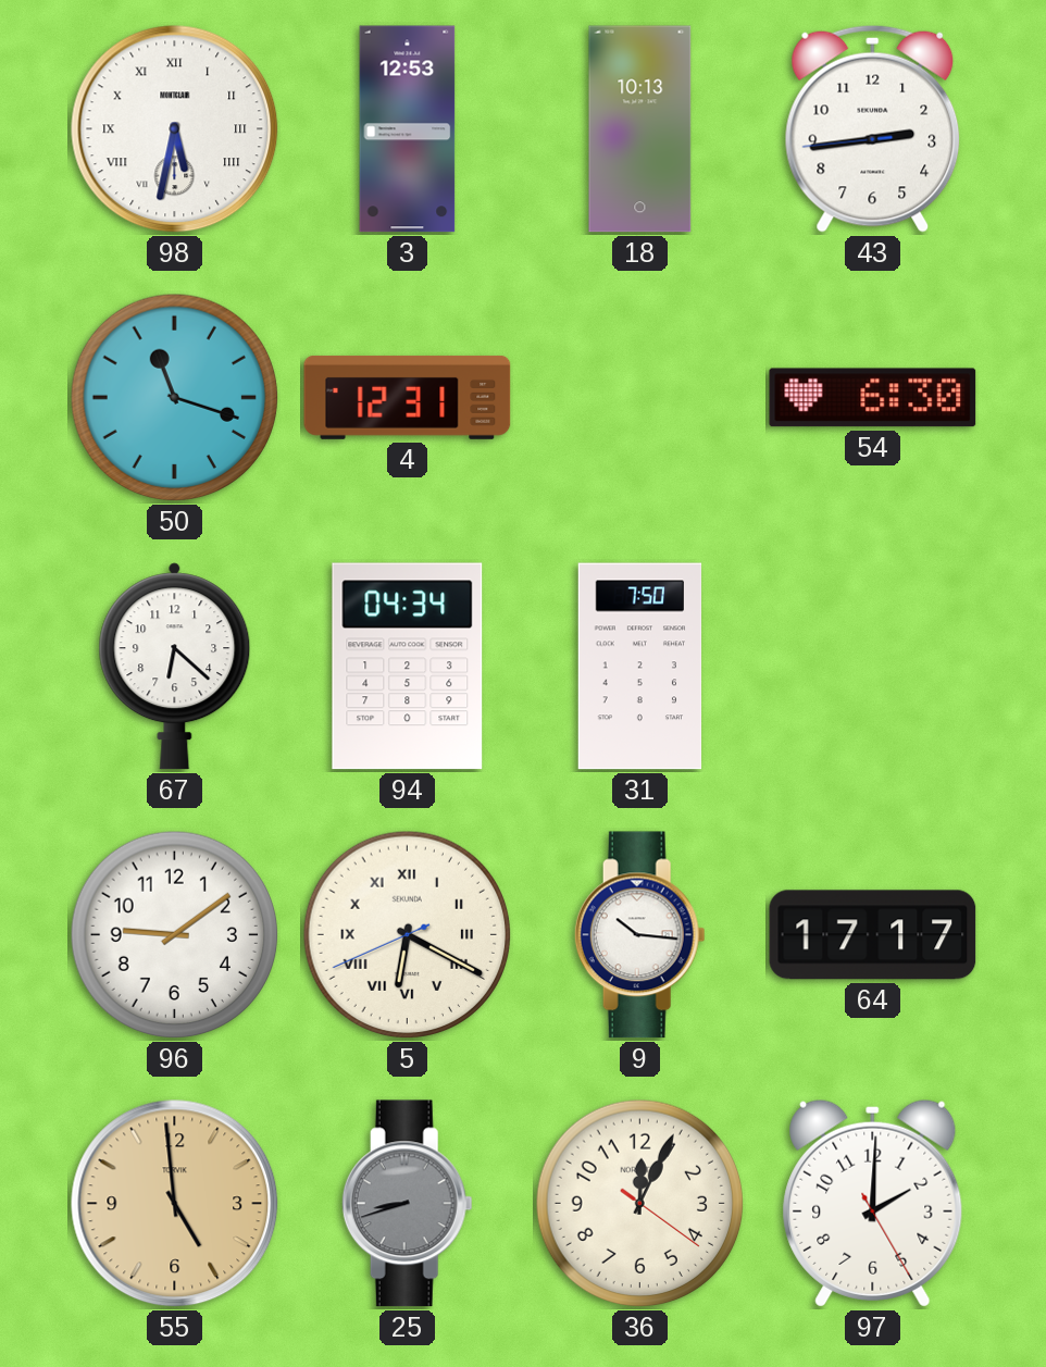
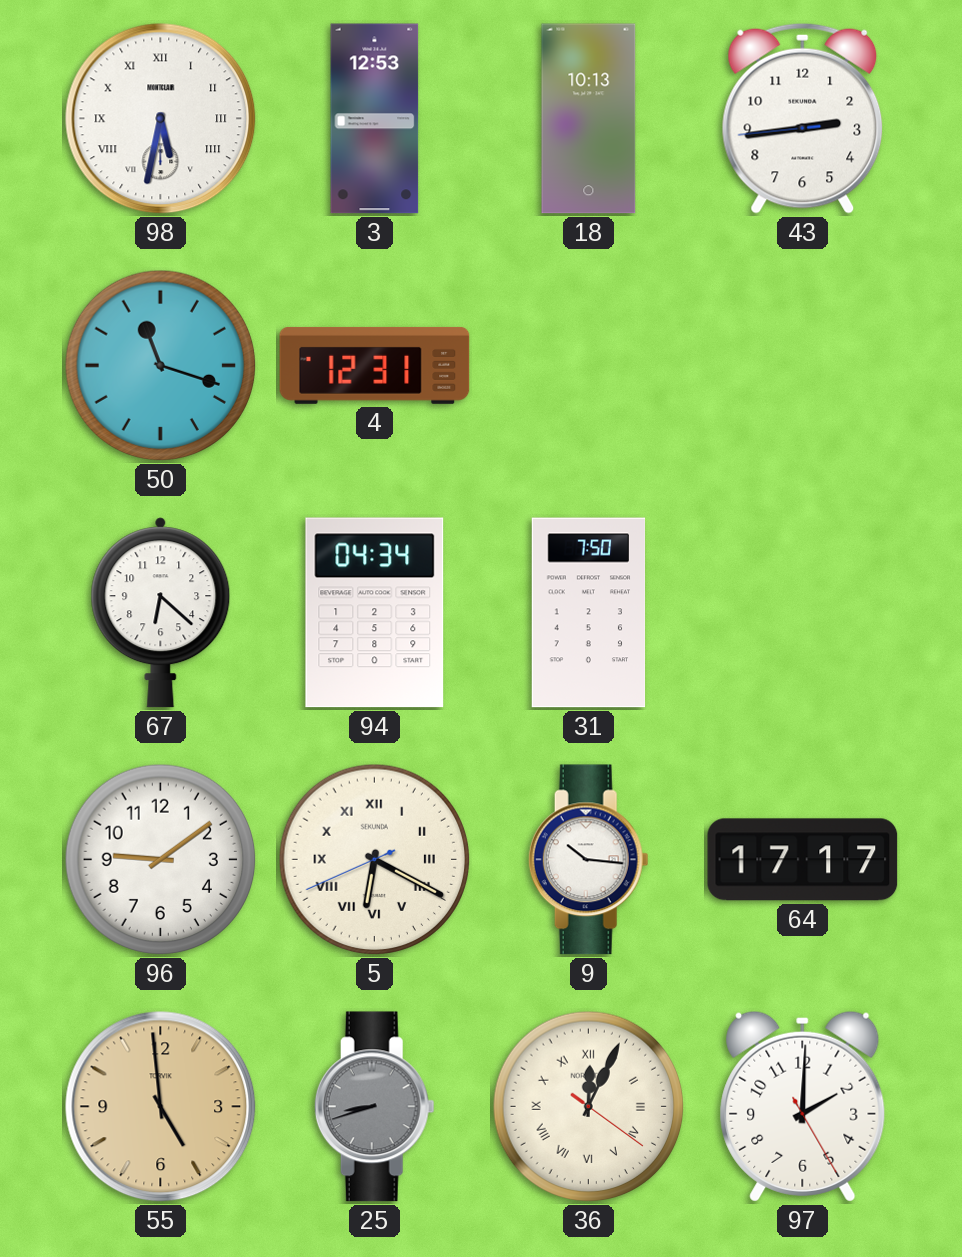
54: 6:30 -> none (873, 398)
36 numerals: Arabic -> Roman (589, 1107)
